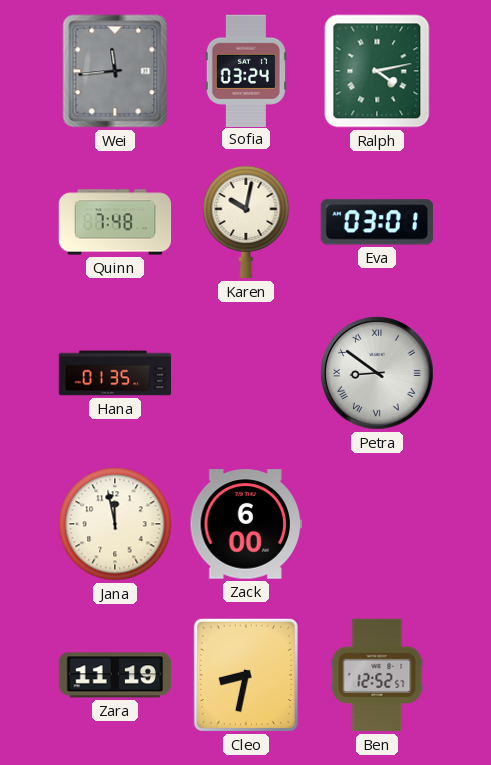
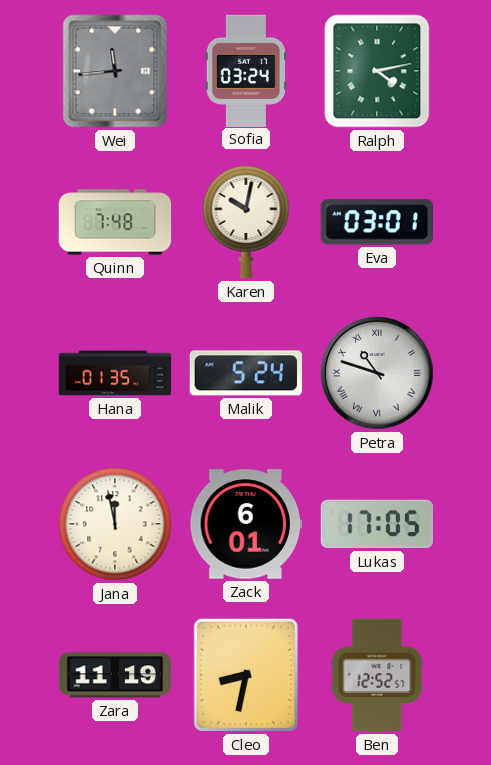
Malik: none -> 5:24 (246, 373)
Petra: 8:51 -> 10:48 (377, 373)
Zack: 6:00 -> 6:01 (246, 524)
Lukas: none -> 17:05 (376, 524)
